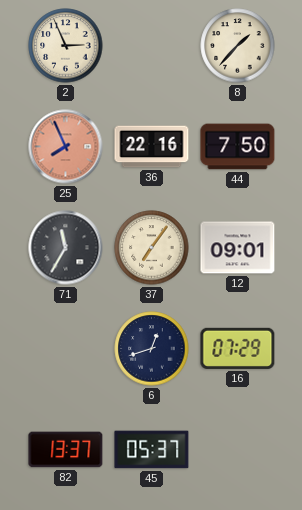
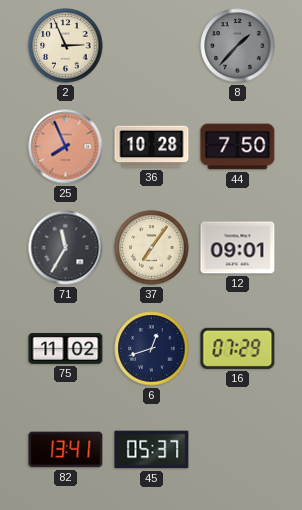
8 dial: cream -> grey (238, 46)
36: 22:16 -> 10:28 (152, 147)
75: none -> 11:02 (66, 348)
82: 13:37 -> 13:41 (66, 450)
